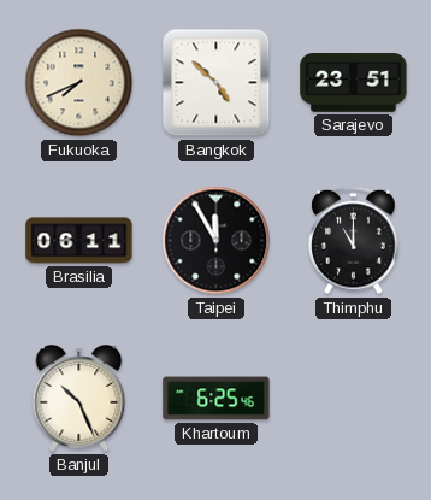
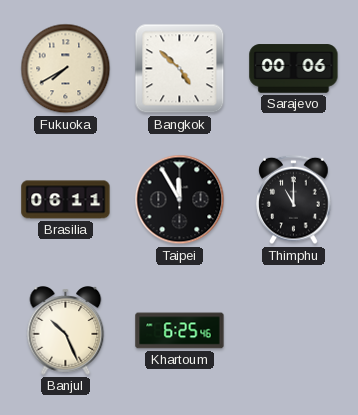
Fukuoka: 7:41 -> 7:40 (66, 69)
Sarajevo: 23:51 -> 00:06 (294, 69)
